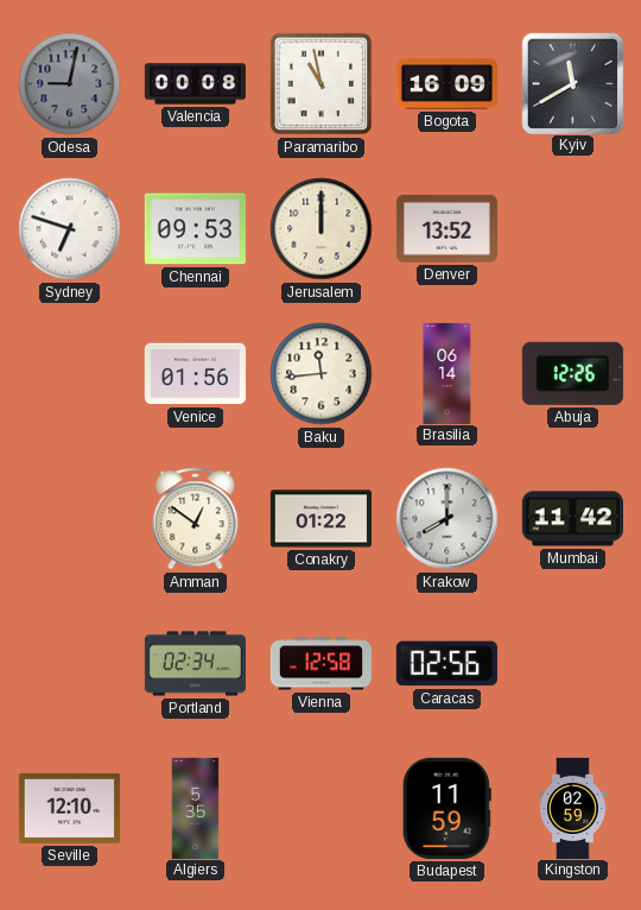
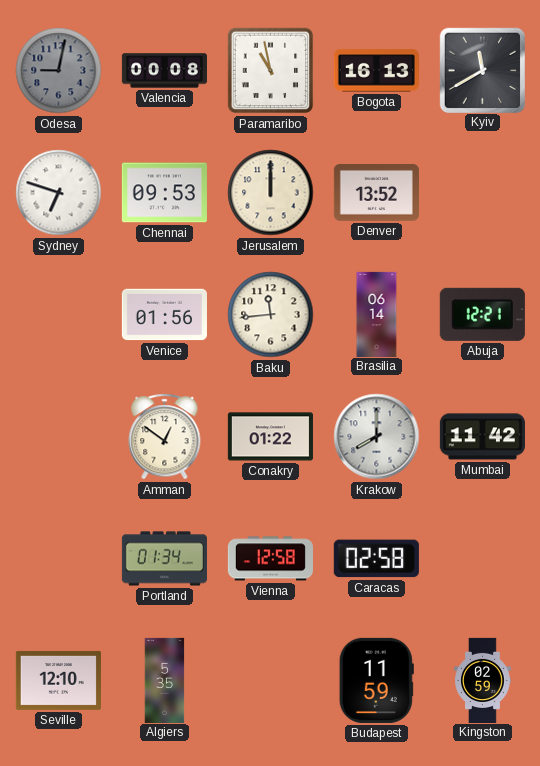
Bogota: 16:09 -> 16:13 (376, 71)
Abuja: 12:26 -> 12:21 (482, 314)
Portland: 02:34 -> 01:34 (164, 559)
Caracas: 02:56 -> 02:58 (376, 559)
